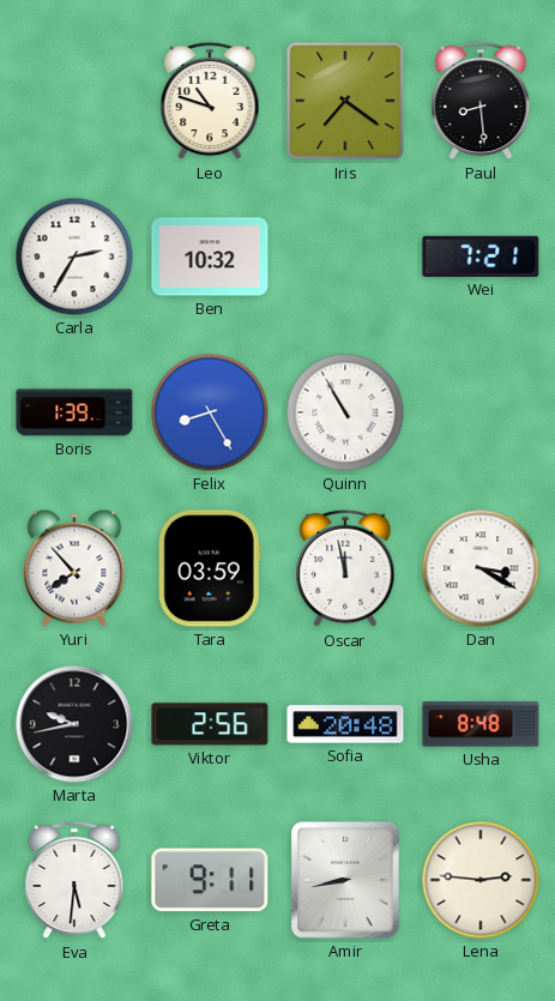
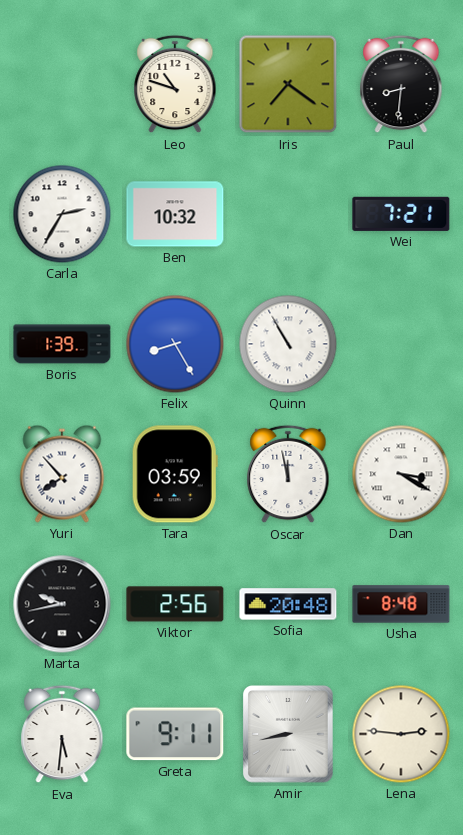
Paul: 8:29 -> 8:31 (401, 84)
